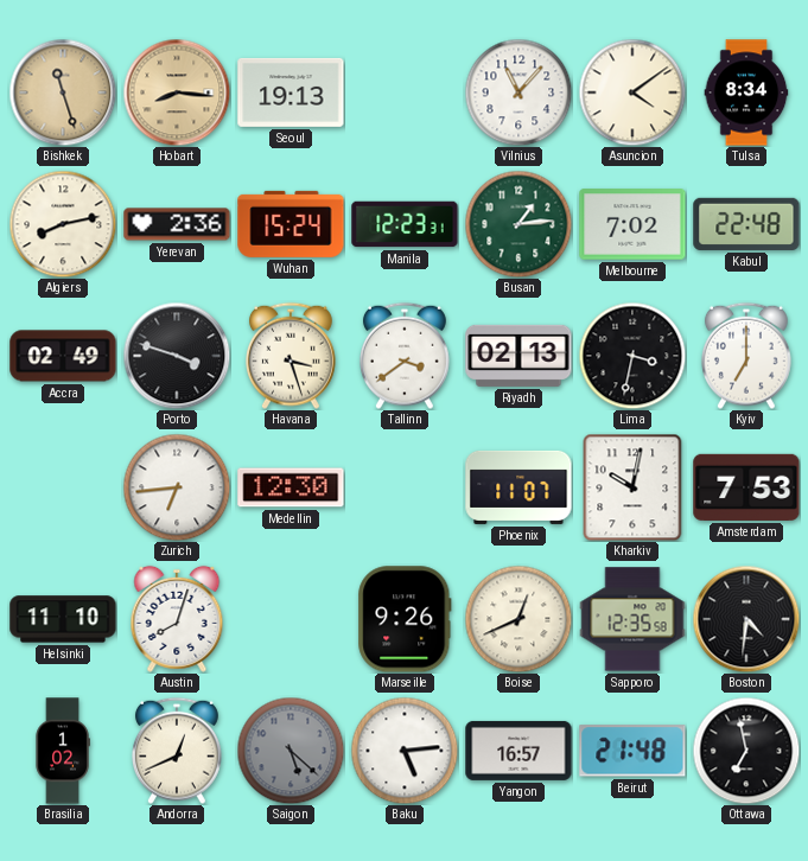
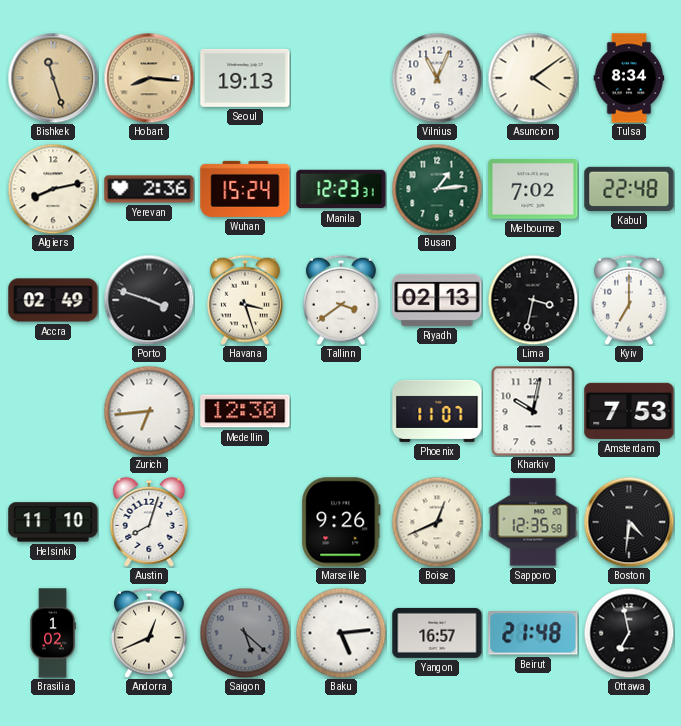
Vilnius: 11:07 -> 11:04 (437, 78)
